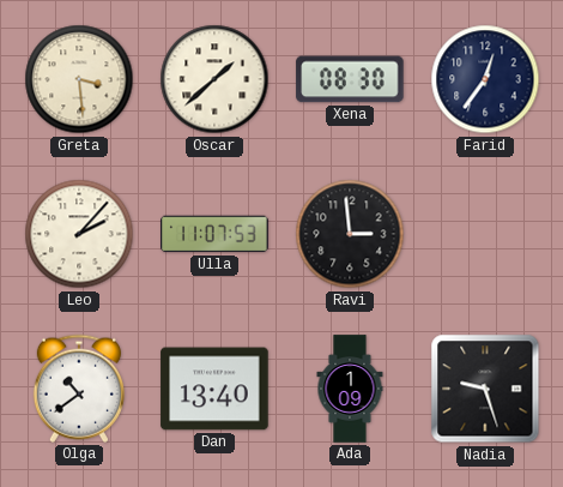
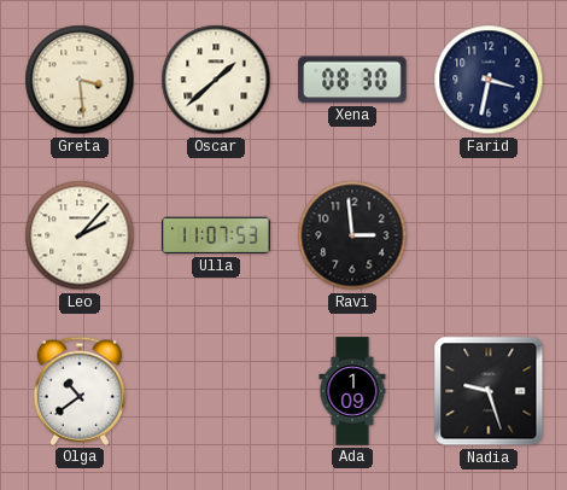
Farid: 12:36 -> 3:32 (489, 80)
Dan: 13:40 -> none (214, 389)
